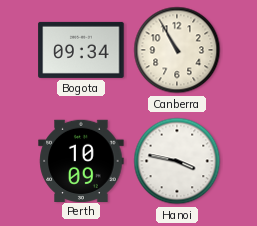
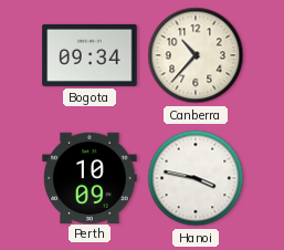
Canberra: 10:55 -> 10:37 (196, 55)
